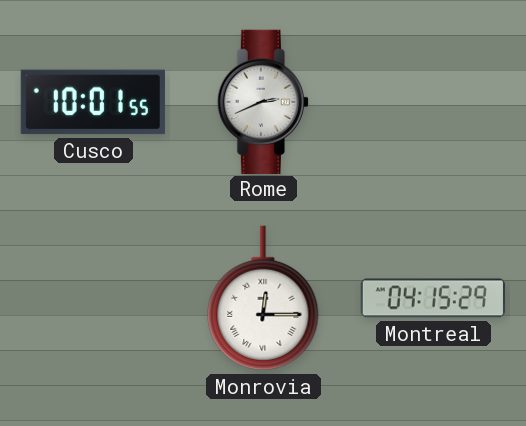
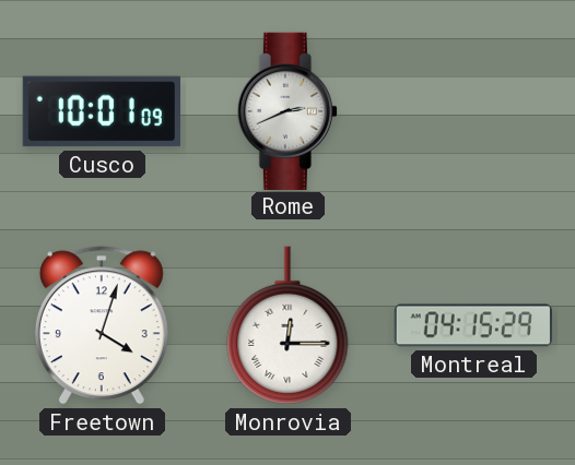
Cusco: 10:01:55 -> 10:01:09 (101, 111)
Freetown: none -> 4:03 (102, 325)
